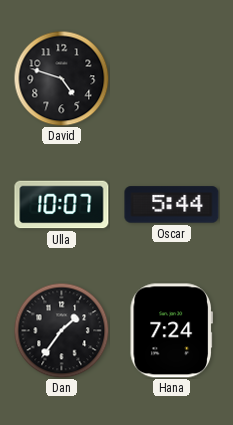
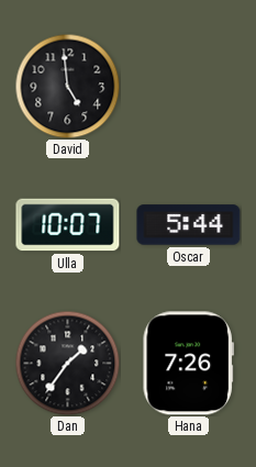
David: 4:48 -> 4:59 (67, 86)
Hana: 7:24 -> 7:26 (188, 364)
